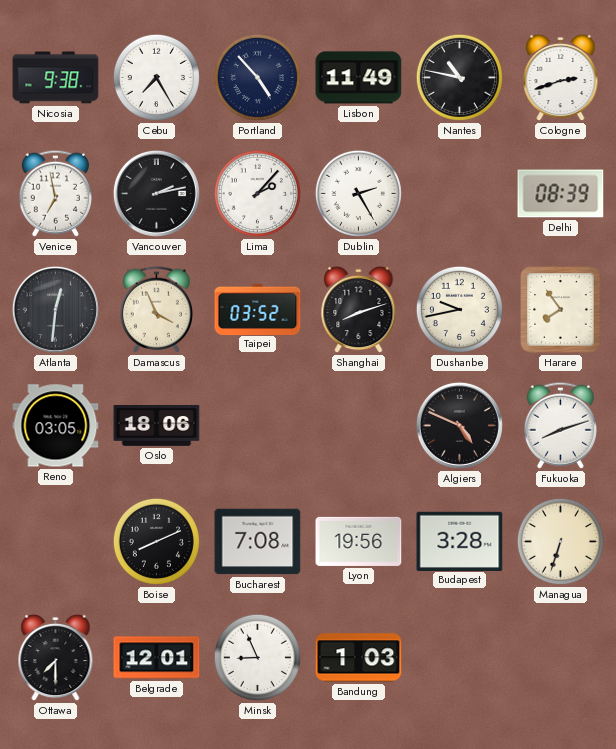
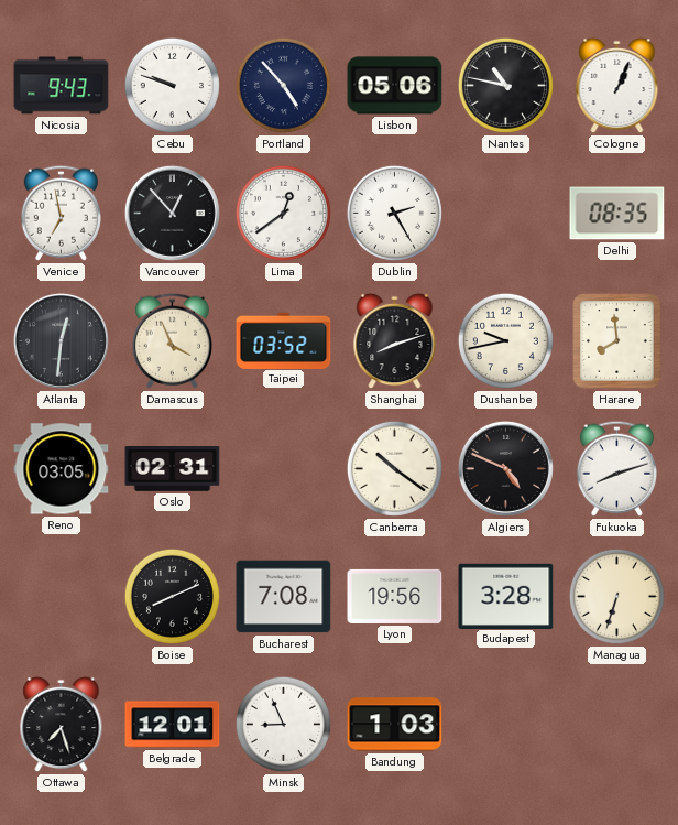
Nicosia: 9:38 -> 9:43 (62, 86)
Cebu: 7:25 -> 9:48 (172, 85)
Lisbon: 11:49 -> 05:06 (395, 86)
Cologne: 2:42 -> 1:04 (617, 86)
Vancouver: 2:13 -> 12:53 (172, 213)
Lima: 2:07 -> 12:39 (283, 213)
Delhi: 08:39 -> 08:35 (617, 214)
Harare: 7:54 -> 7:59 (617, 341)
Oslo: 18:06 -> 02:31 (173, 469)
Canberra: none -> 10:21 (394, 468)
Ottawa: 7:30 -> 7:27 (62, 725)
